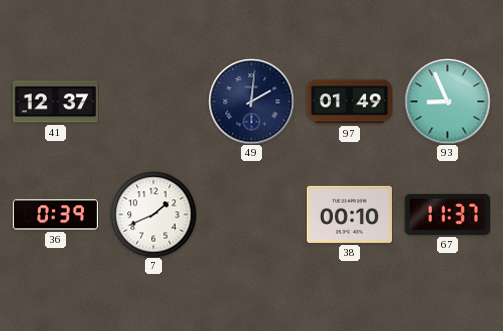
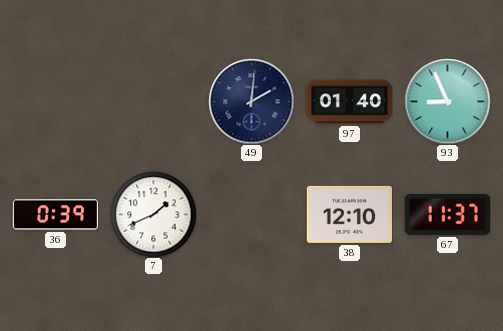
41: 12:37 -> none (55, 102)
97: 01:49 -> 01:40 (349, 102)
38: 00:10 -> 12:10 (349, 214)
